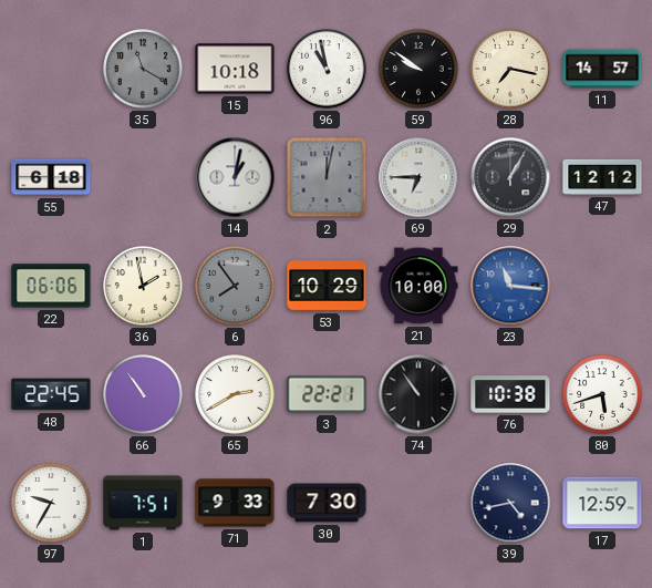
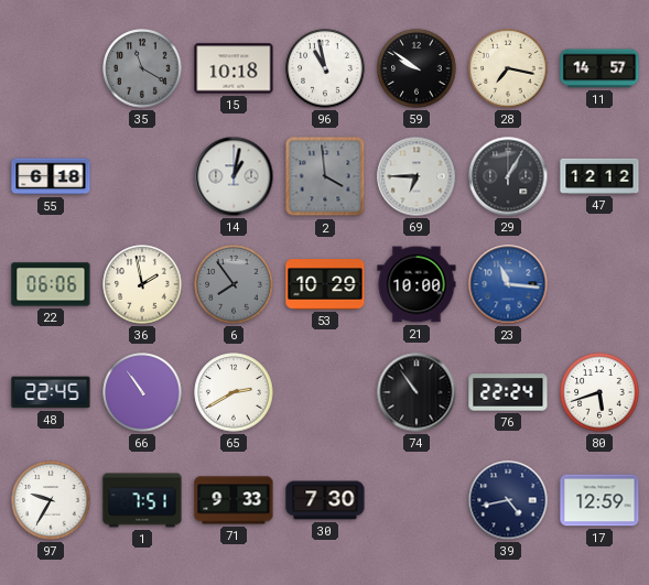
2: 12:02 -> 3:59 (325, 176)
3: 22:21 -> none (327, 394)
76: 10:38 -> 22:24 (508, 392)
